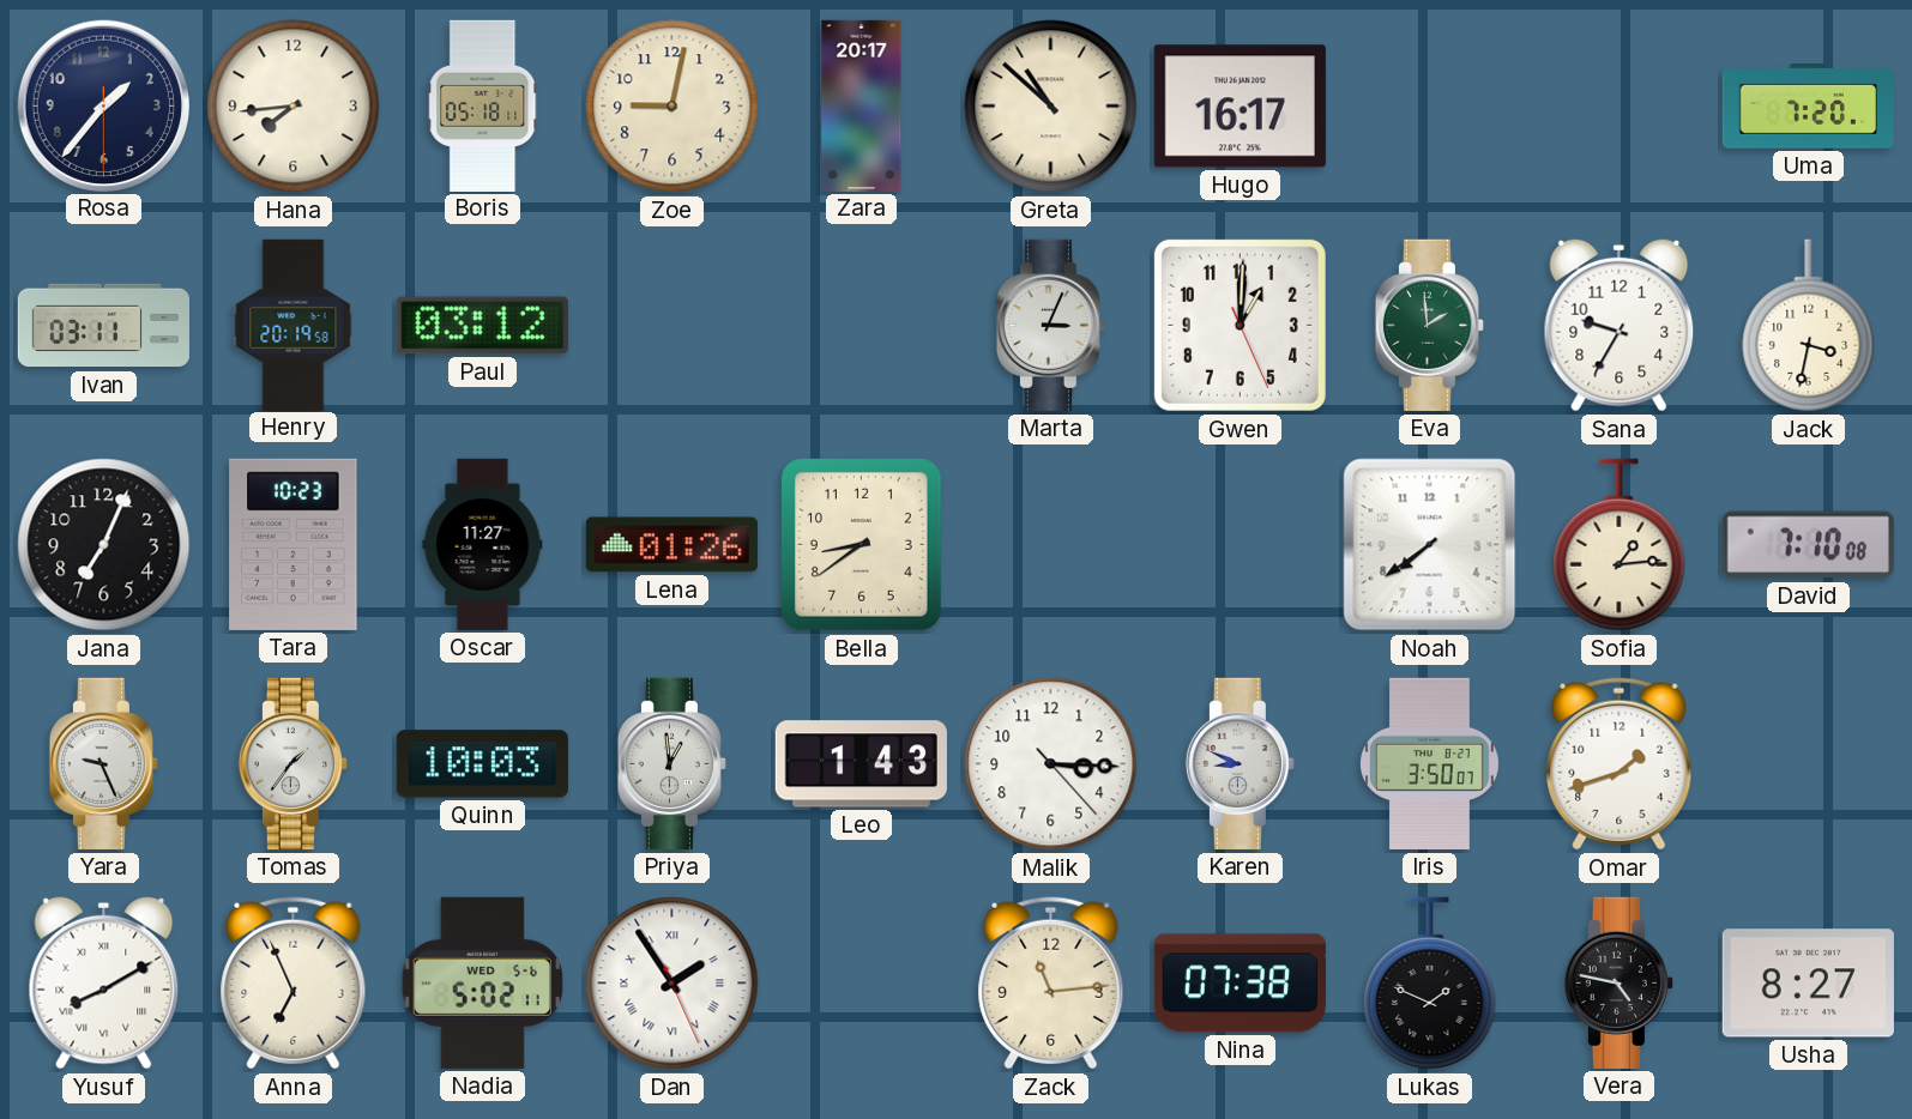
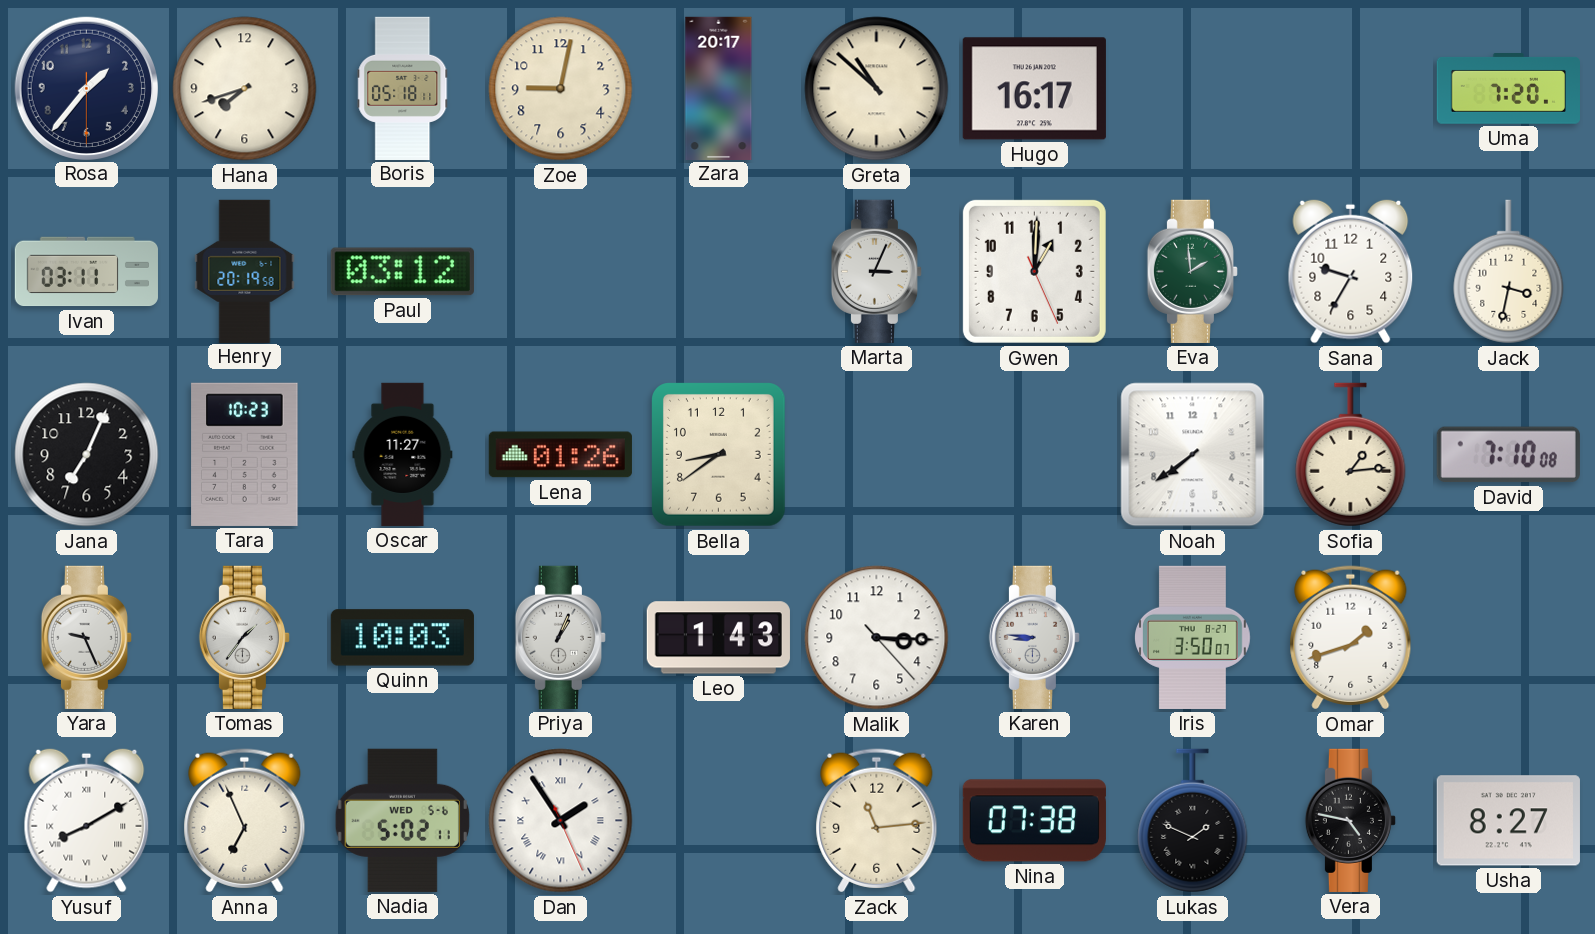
Hana: 7:44 -> 7:42 (245, 89)
Priya: 12:59 -> 1:04 (560, 637)
Karen: 8:49 -> 8:46 (1034, 637)
